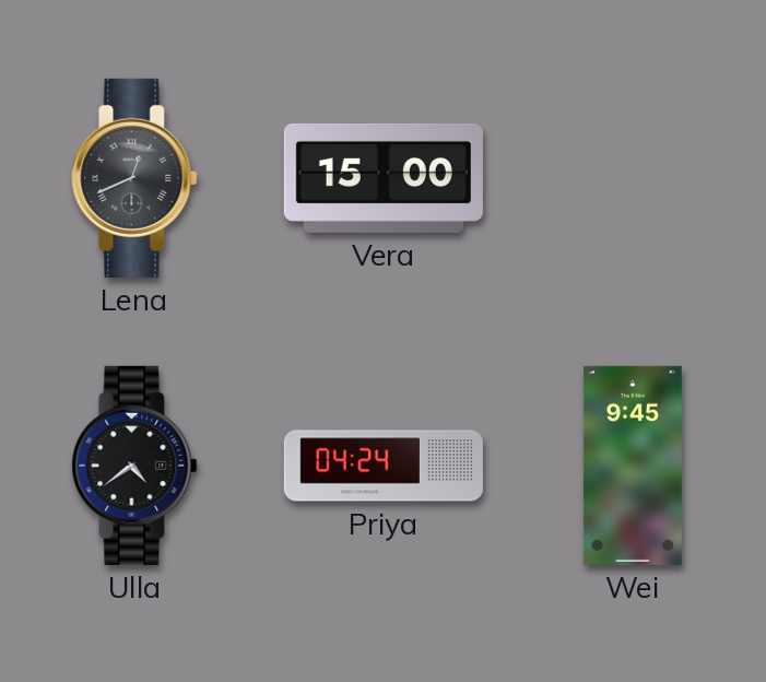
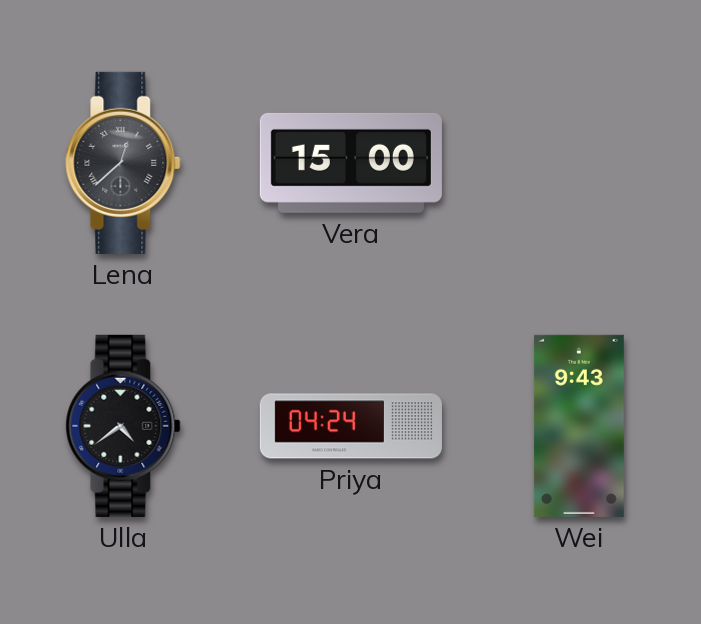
Lena: 12:41 -> 12:38 (123, 163)
Wei: 9:45 -> 9:43 (579, 426)
